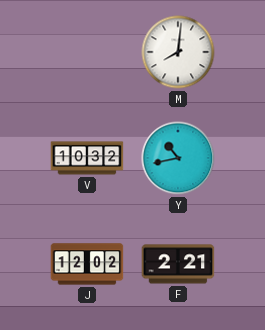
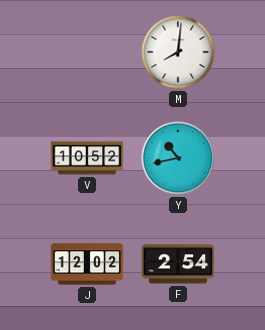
V: 10:32 -> 10:52 (87, 158)
F: 2:21 -> 2:54 (178, 264)
